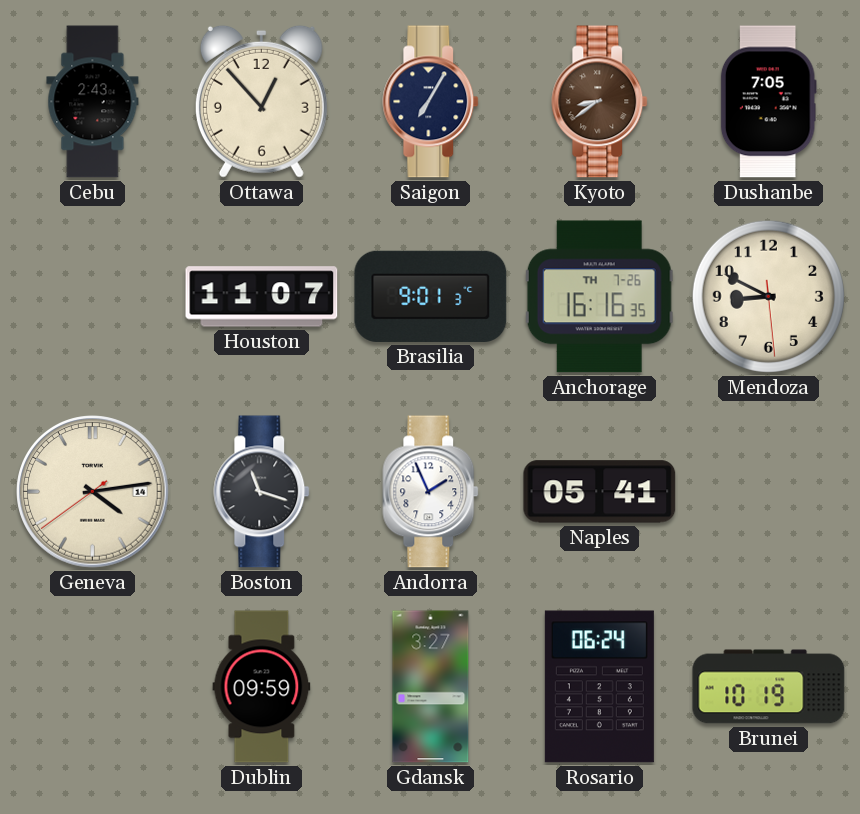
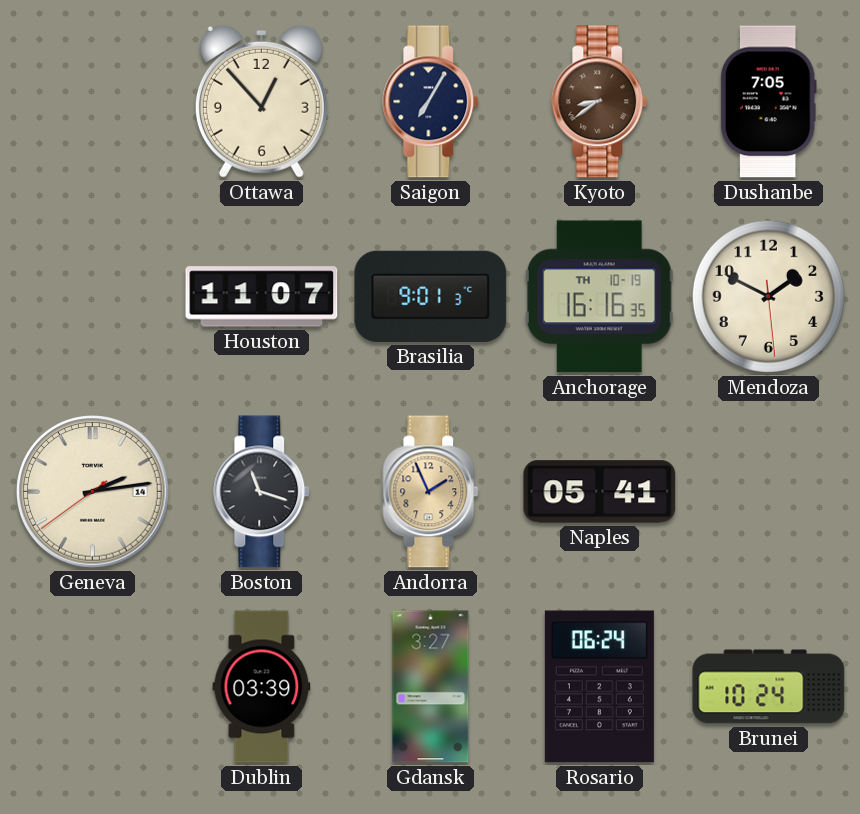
Cebu: 2:43 -> none (93, 102)
Anchorage date: TH 7-26 -> TH 10-19 (599, 297)
Mendoza: 8:49 -> 1:49 (768, 296)
Geneva: 4:13 -> 2:13 (93, 492)
Andorra dial: white -> champagne (431, 492)
Dublin: 09:59 -> 03:39 (262, 687)
Brunei: 10:19 -> 10:24 (769, 687)
